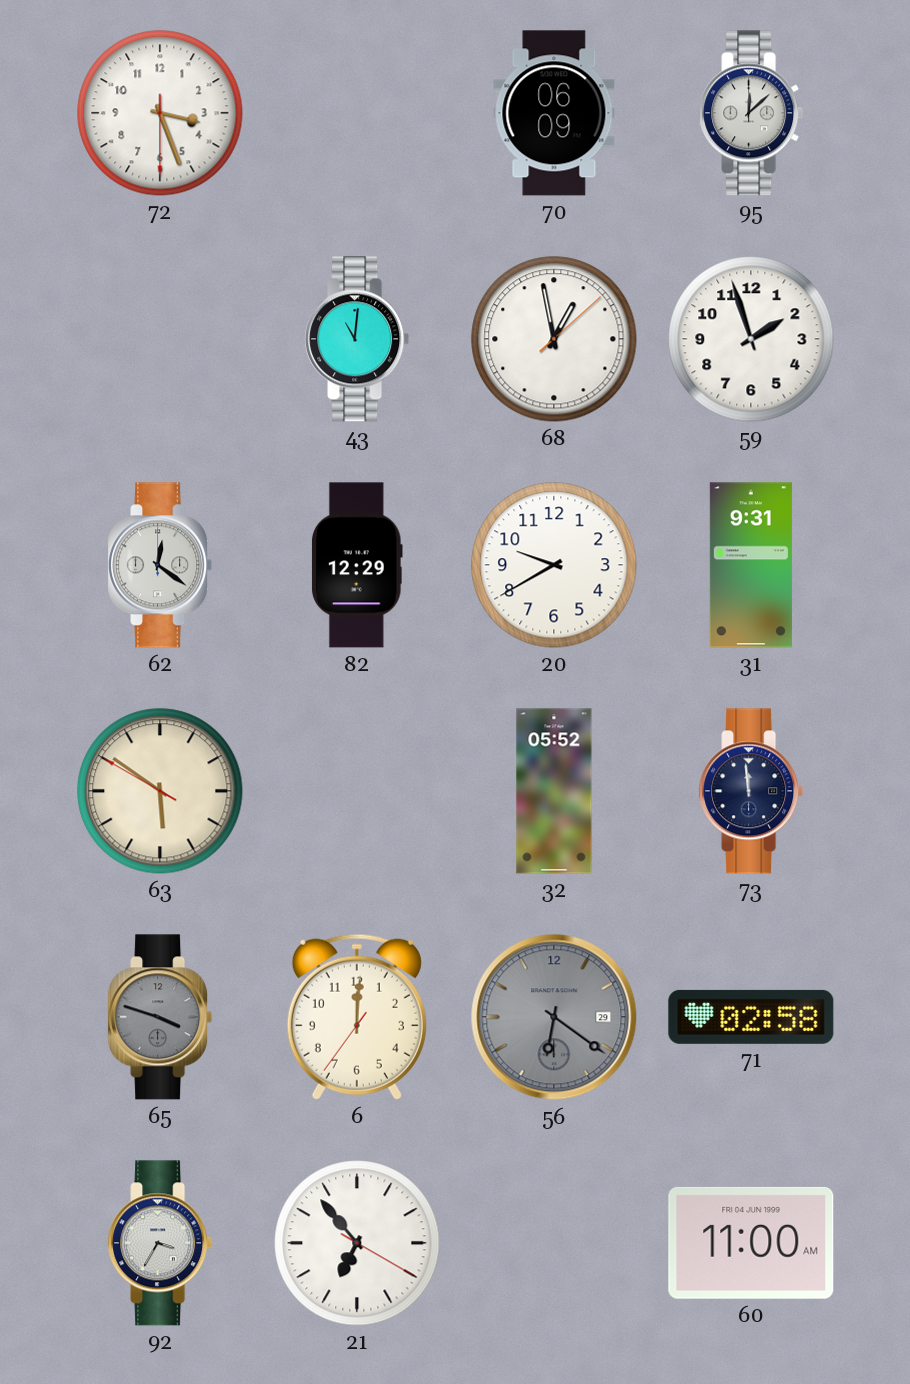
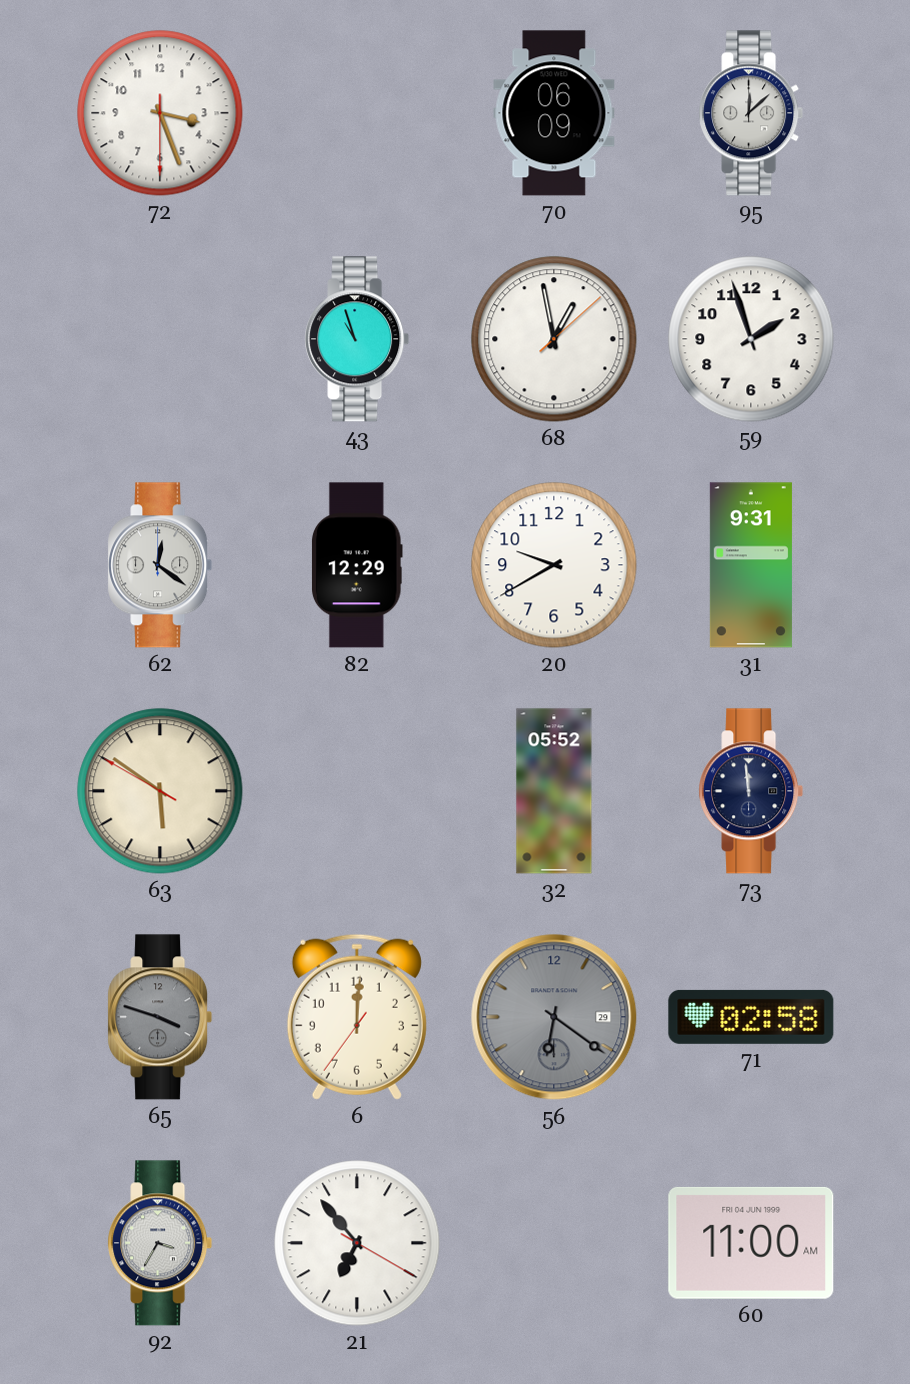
43: 11:01 -> 10:57 (357, 339)
